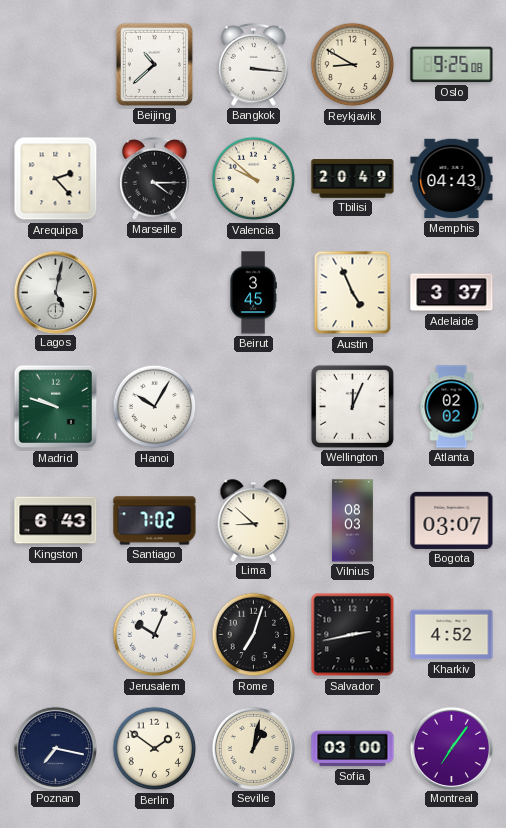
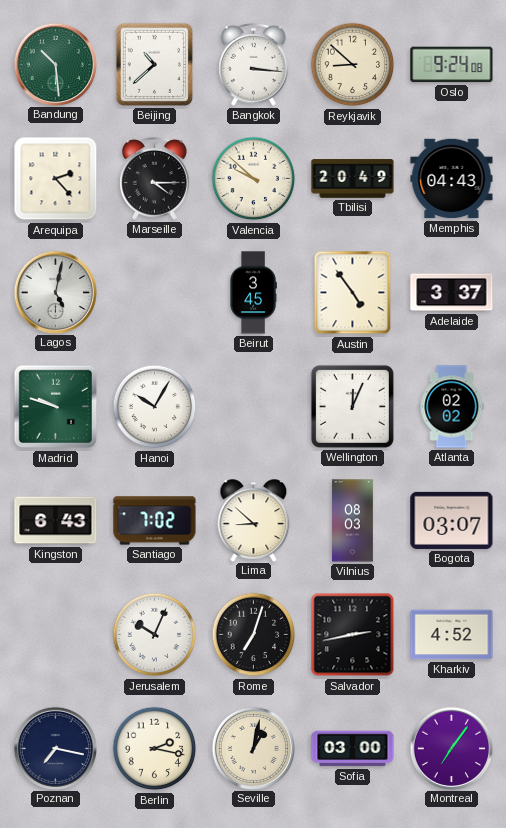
Bandung: none -> 10:29 (55, 64)
Reykjavik: 8:50 -> 8:52 (353, 65)
Oslo: 9:25 -> 9:24 (452, 65)
Austin: 4:56 -> 4:54 (353, 293)
Berlin: 1:51 -> 2:17 (155, 749)
